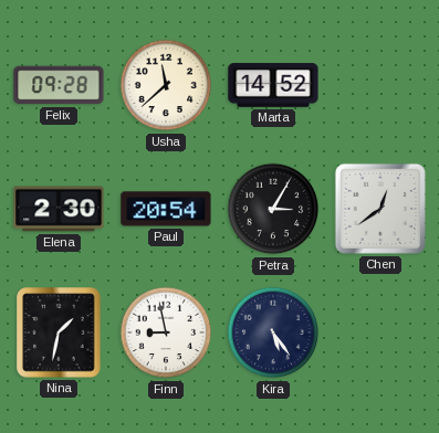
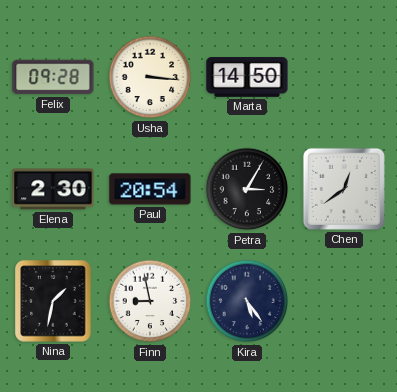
Usha: 11:38 -> 3:16 (150, 77)
Marta: 14:52 -> 14:50 (247, 77)
